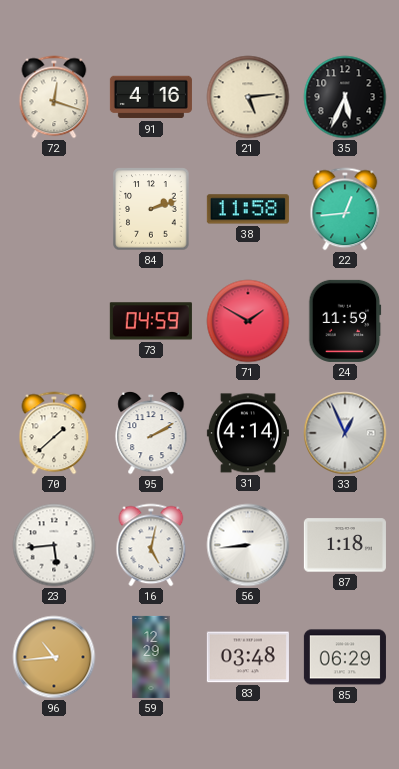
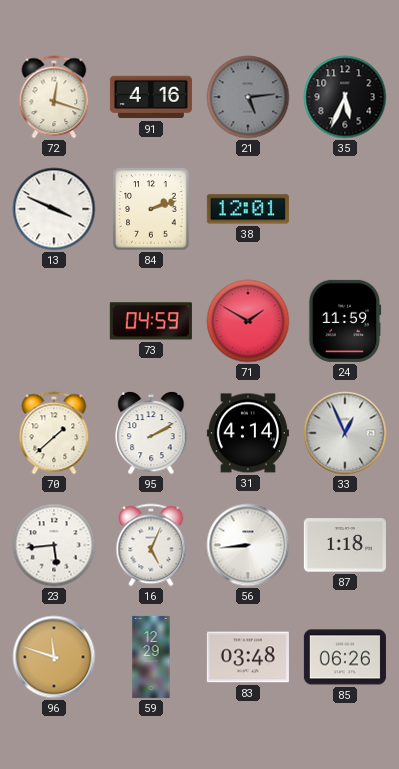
21 dial: cream -> grey (248, 97)
13: none -> 3:49 (54, 209)
38: 11:58 -> 12:01 (248, 209)
22: 12:44 -> none (345, 209)
16: 5:02 -> 5:04 (151, 545)
96: 10:44 -> 11:48 (54, 657)
85: 06:29 -> 06:26 (345, 657)
